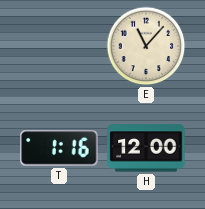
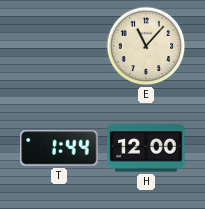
T: 1:16 -> 1:44 (59, 148)
